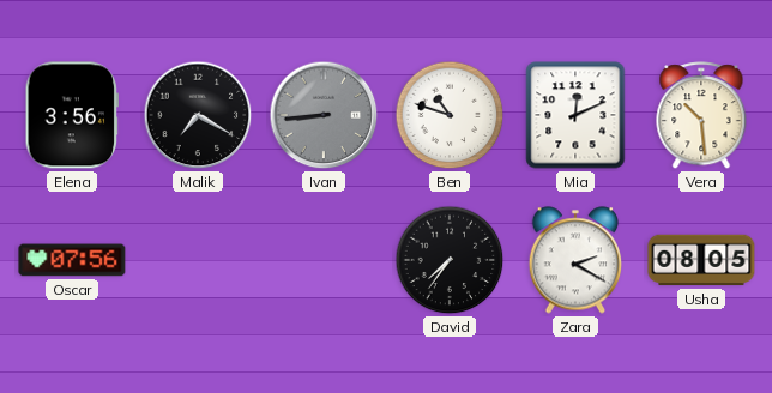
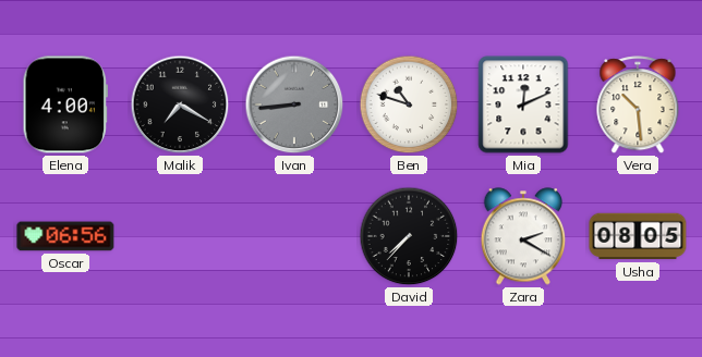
Elena: 3:56 -> 4:00 (64, 104)
Oscar: 07:56 -> 06:56 (65, 236)
David: 7:36 -> 7:37 (409, 236)
